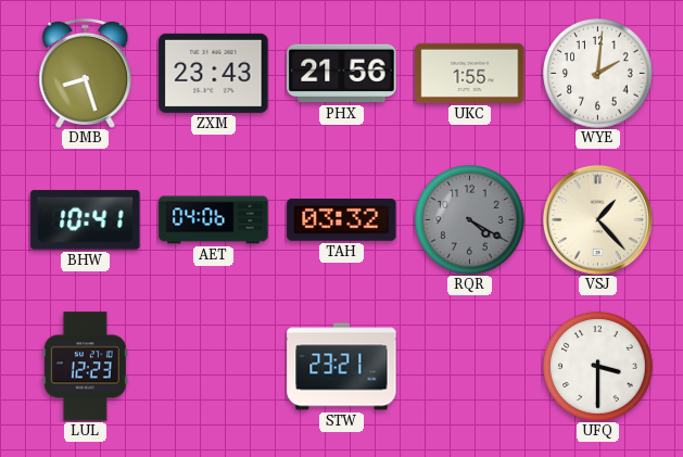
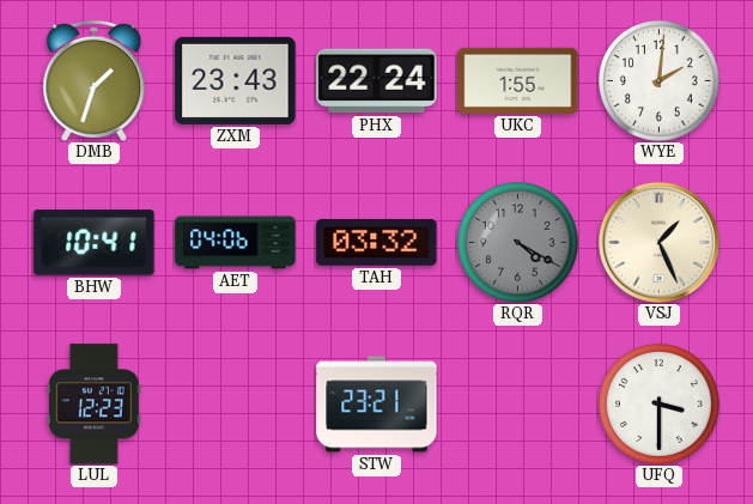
DMB: 8:27 -> 1:33 (95, 80)
PHX: 21:56 -> 22:24 (377, 81)
VSJ: 1:23 -> 1:26 (658, 242)
